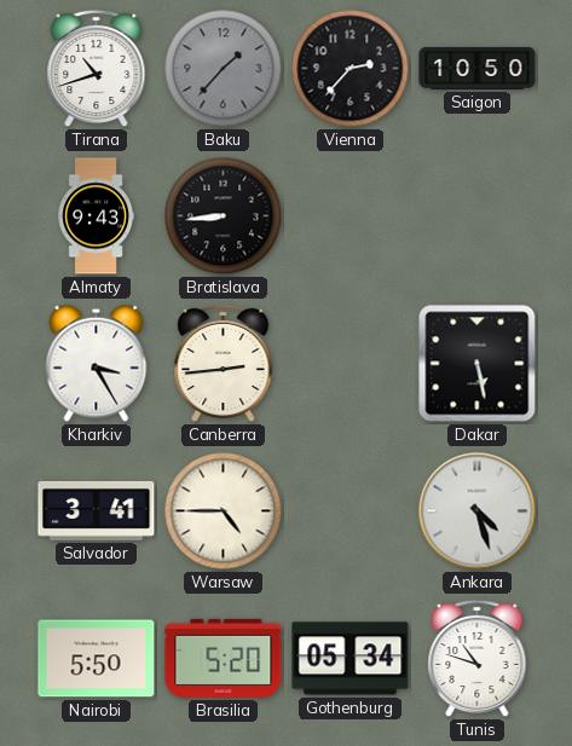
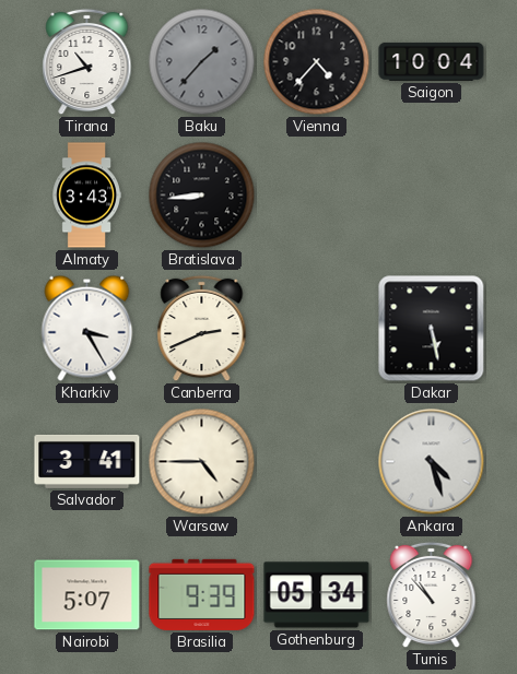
Vienna: 2:37 -> 4:37 (317, 62)
Saigon: 10:50 -> 10:04 (432, 61)
Almaty: 9:43 -> 3:43 (86, 196)
Canberra: 2:44 -> 2:41 (202, 329)
Nairobi: 5:50 -> 5:07 (87, 595)
Brasilia: 5:20 -> 9:39 (202, 594)
Tunis: 10:48 -> 10:53 (432, 595)
